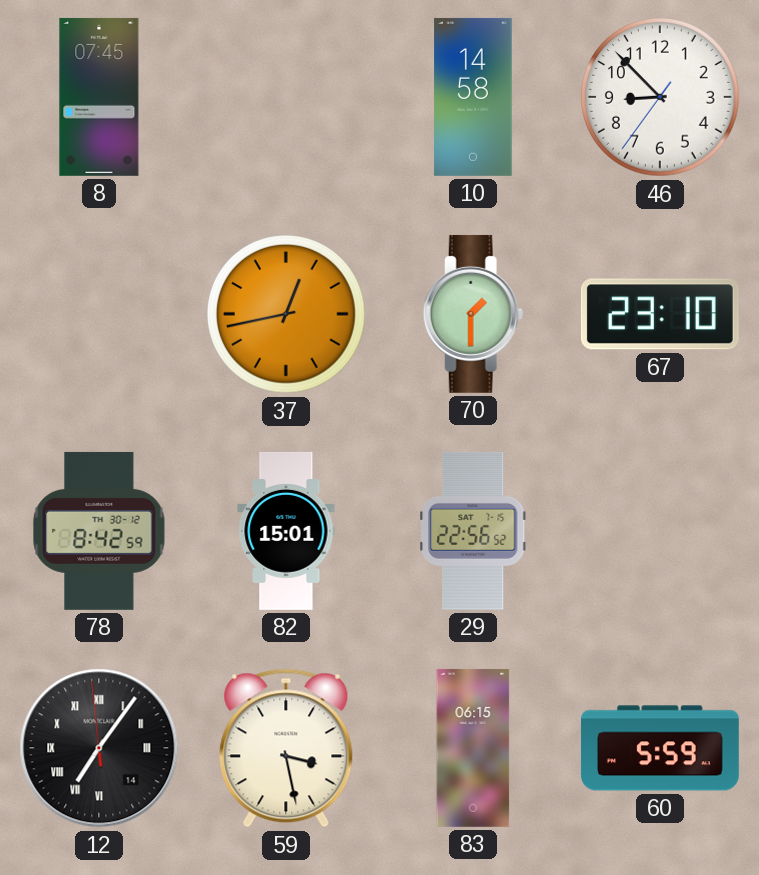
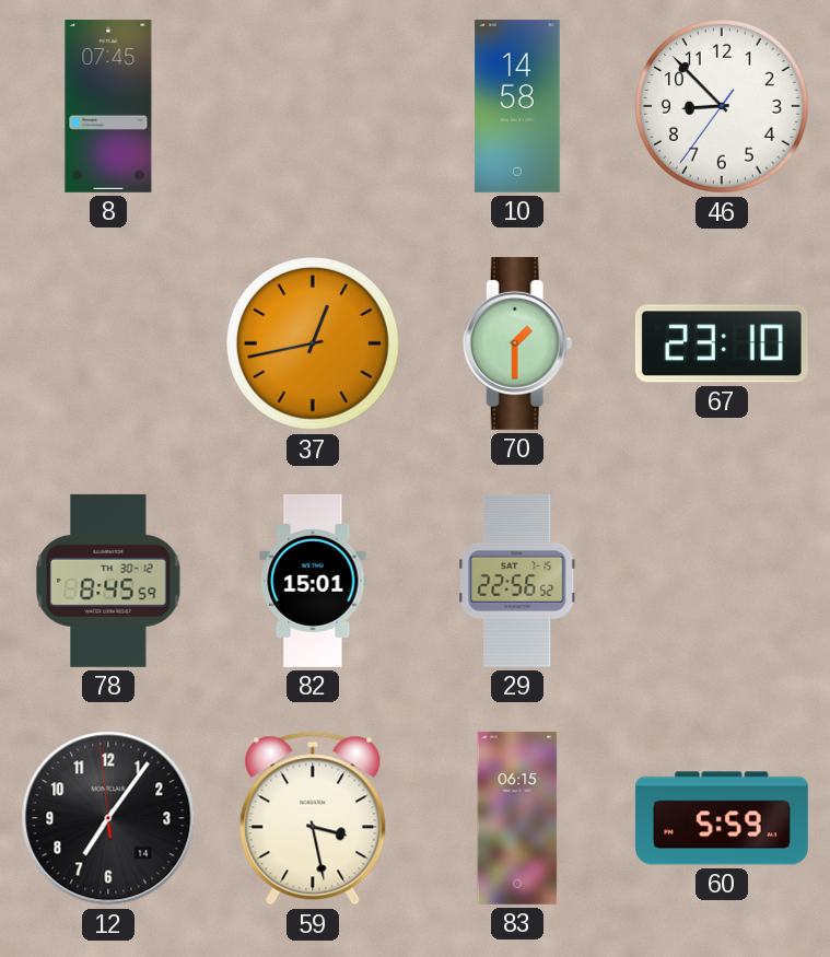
78: 8:42 -> 8:45 (108, 581)
12 numerals: Roman -> Arabic (108, 818)
